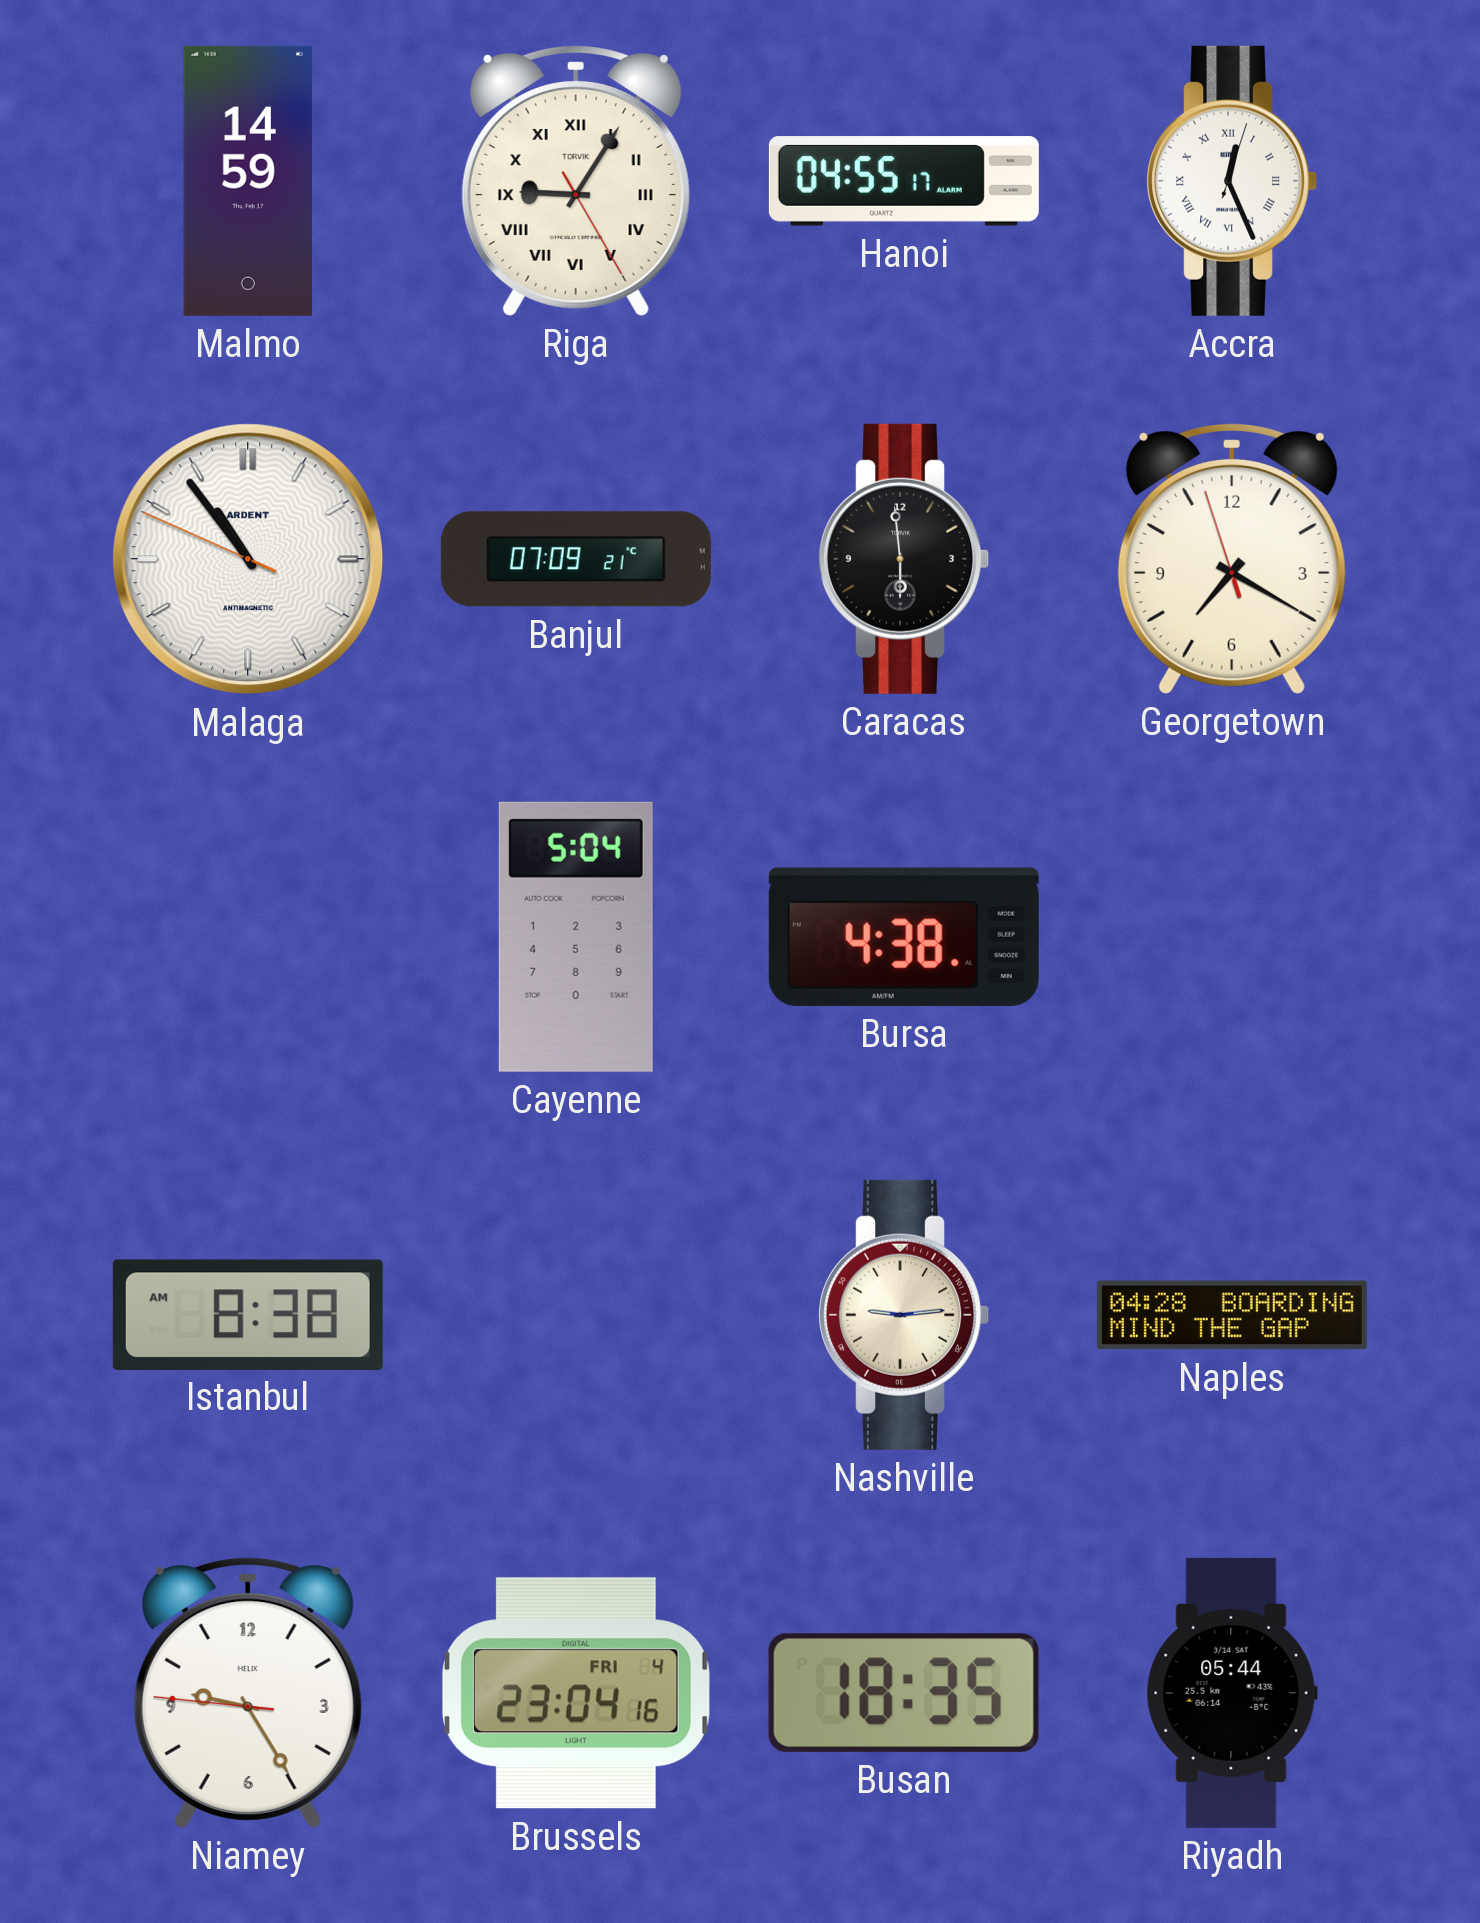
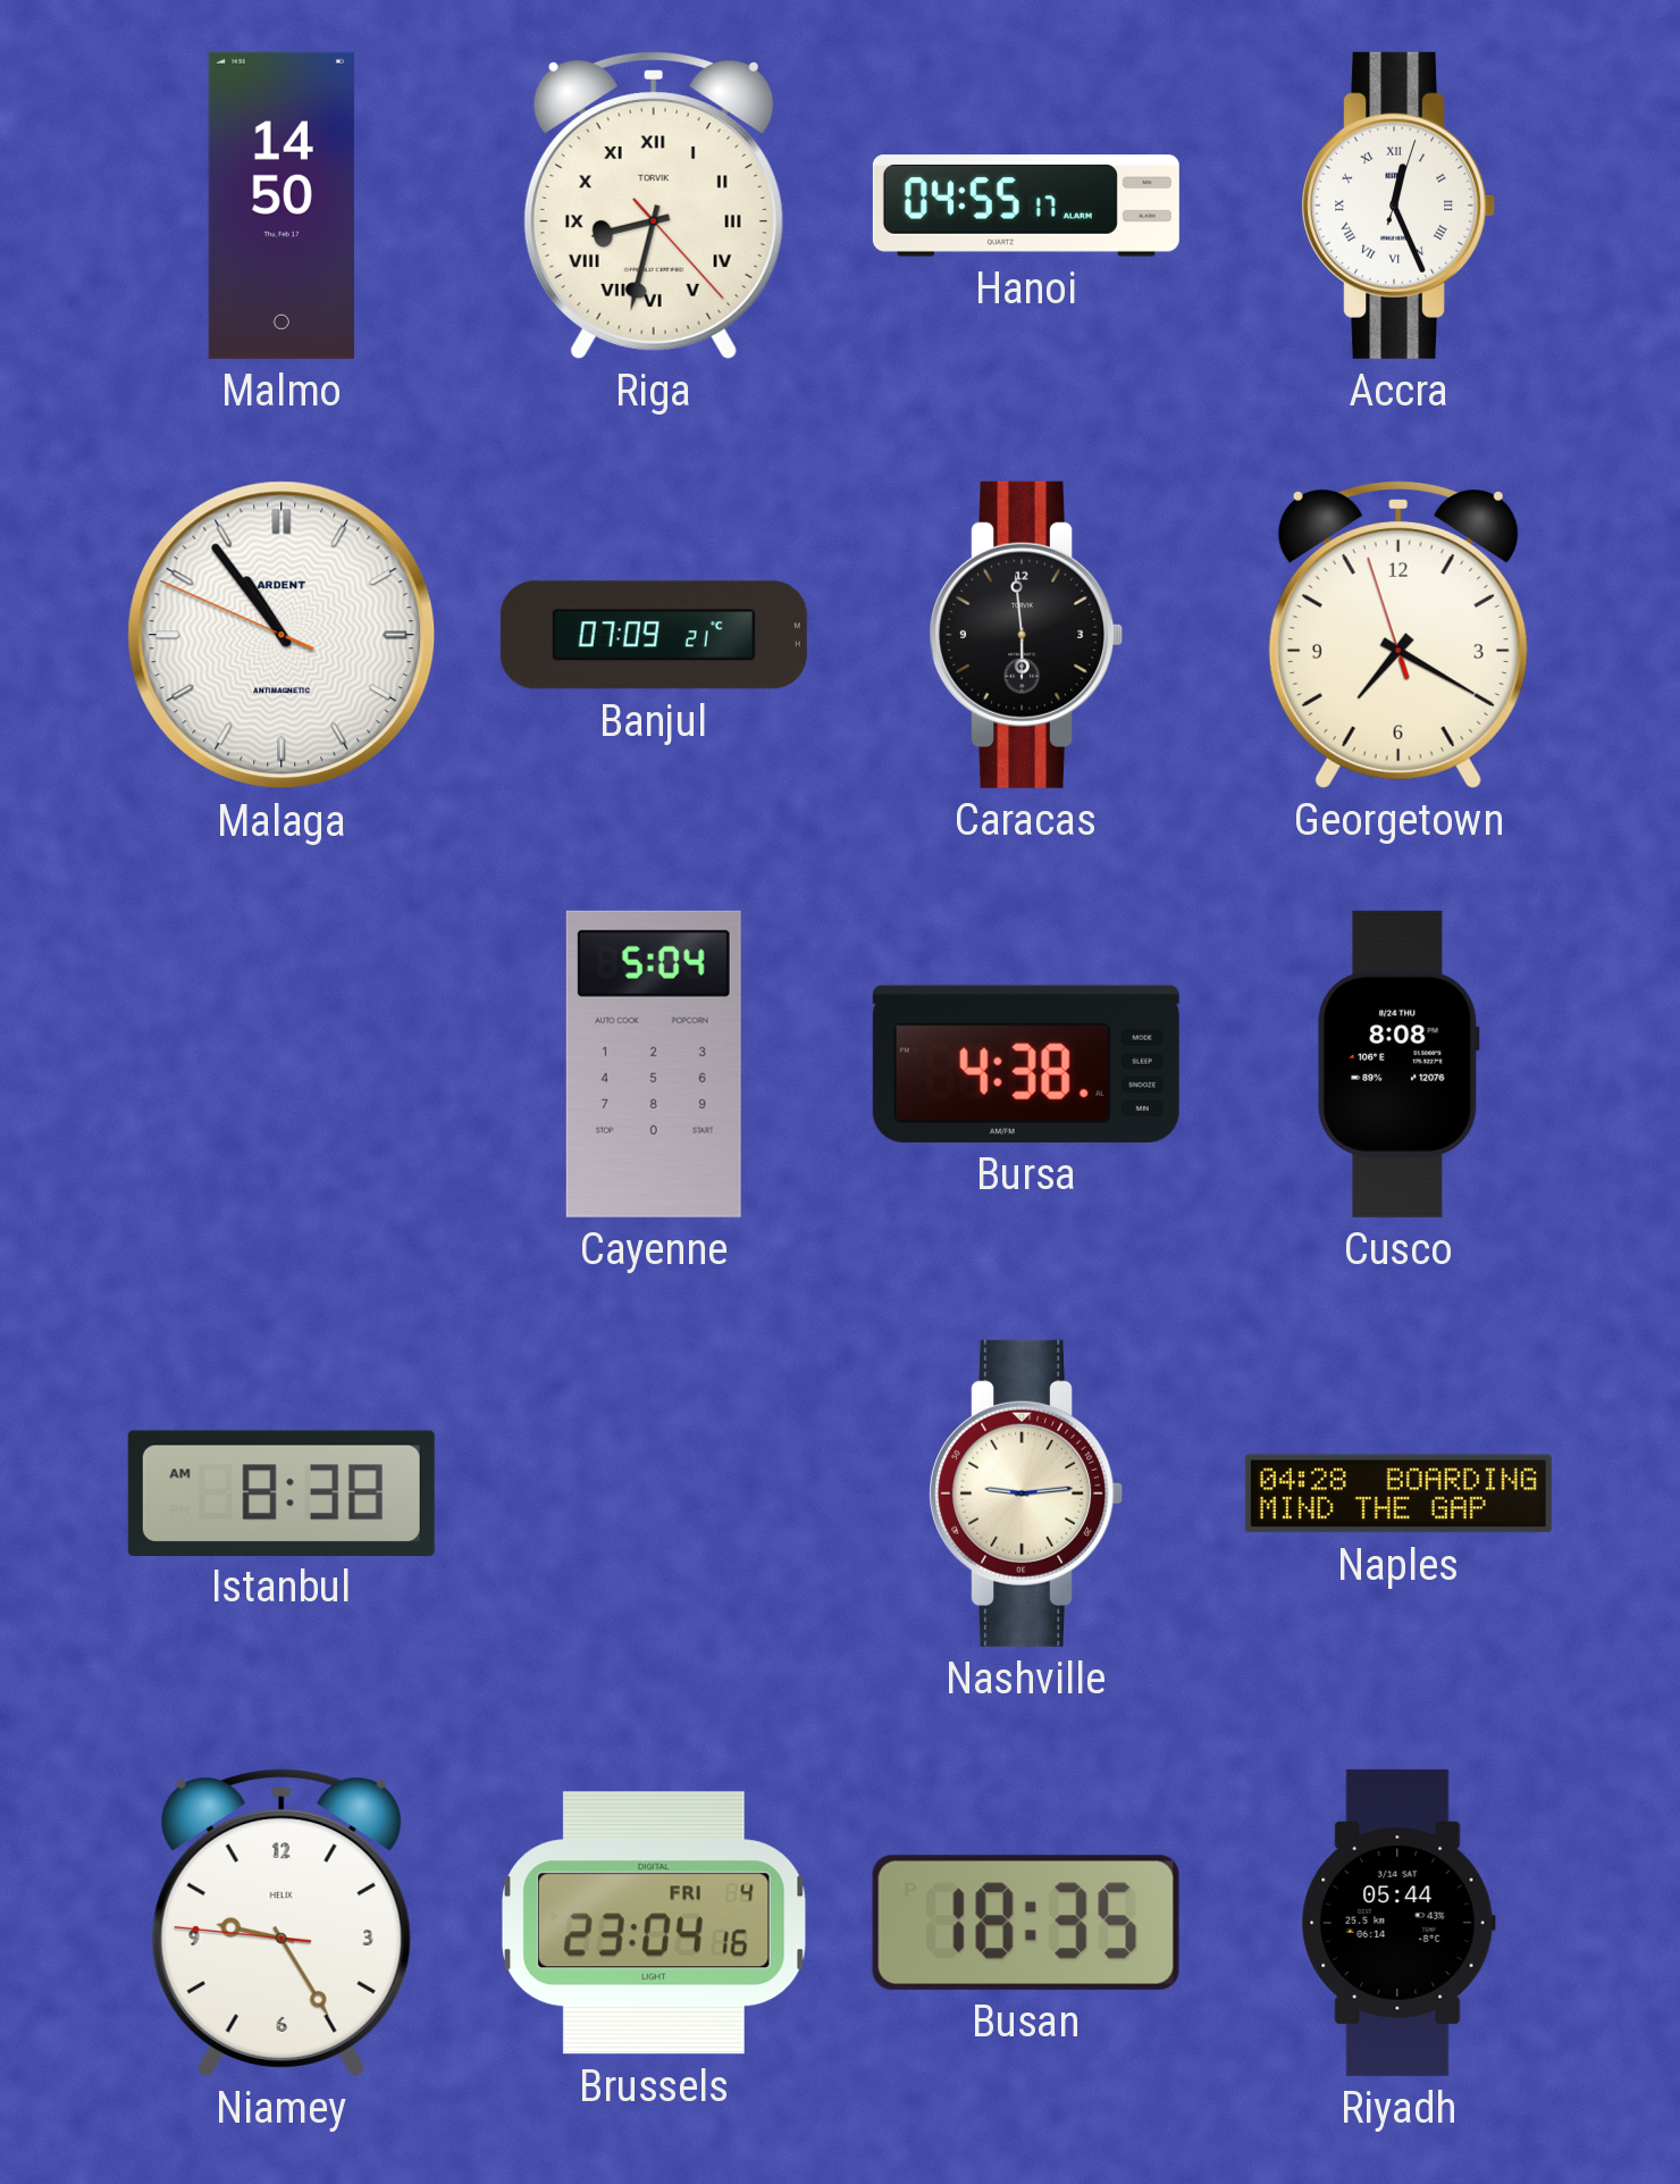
Malmo: 14:59 -> 14:50 (282, 206)
Riga: 9:05 -> 8:32 (654, 206)
Cusco: none -> 8:08 (1398, 1064)
